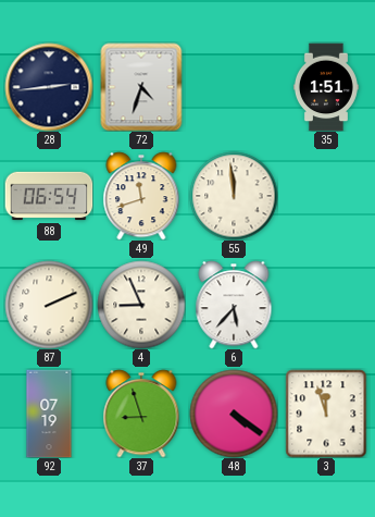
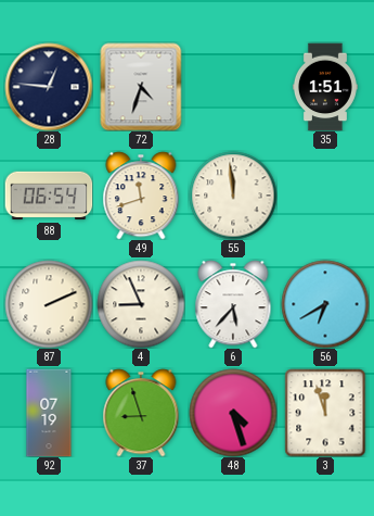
28: 2:44 -> 12:46 (49, 87)
56: none -> 6:40 (325, 304)
48: 4:21 -> 4:27 (233, 413)
